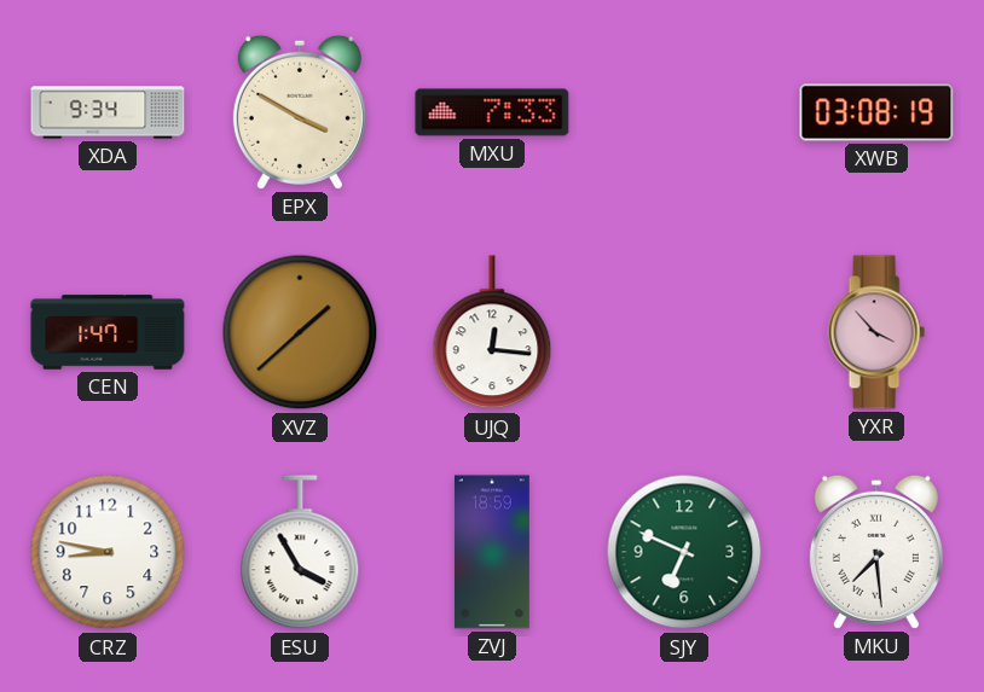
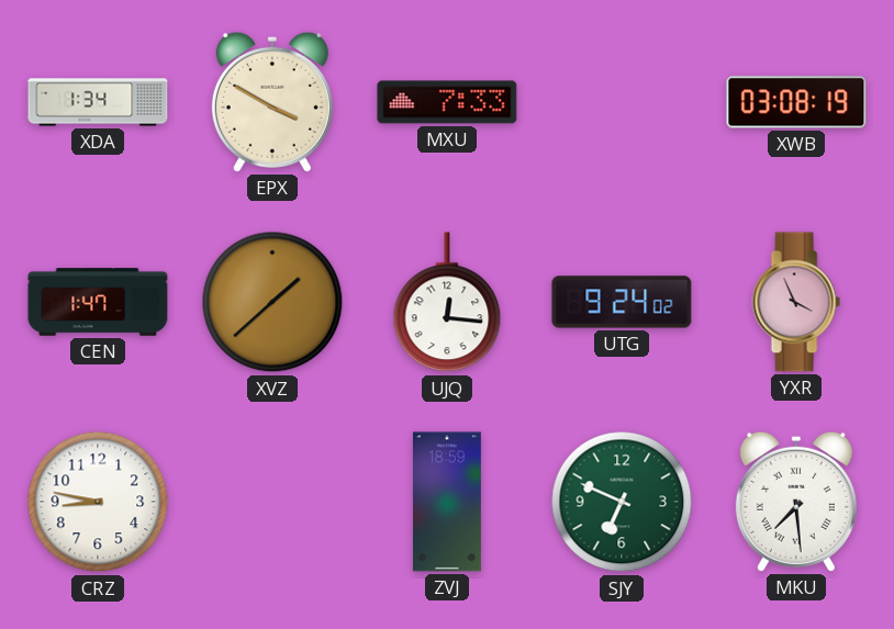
XDA: 9:34 -> 1:34 (98, 102)
UTG: none -> 9:24 (622, 302)
YXR: 3:53 -> 3:56 (796, 302)
ESU: 3:55 -> none (300, 553)
